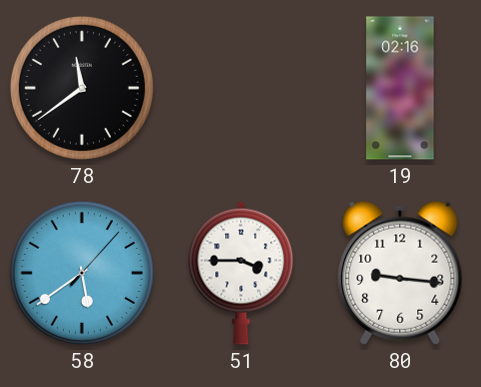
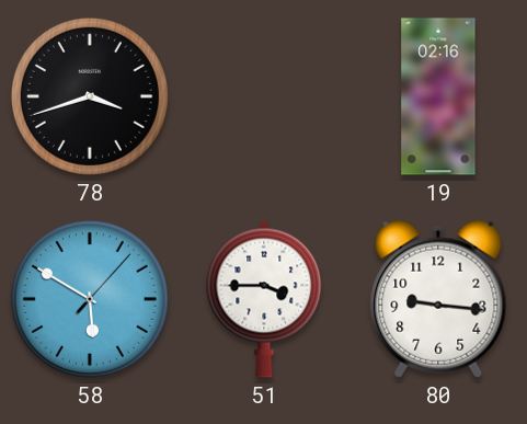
78: 11:39 -> 3:42 (90, 96)
58: 5:39 -> 5:50 (90, 299)
